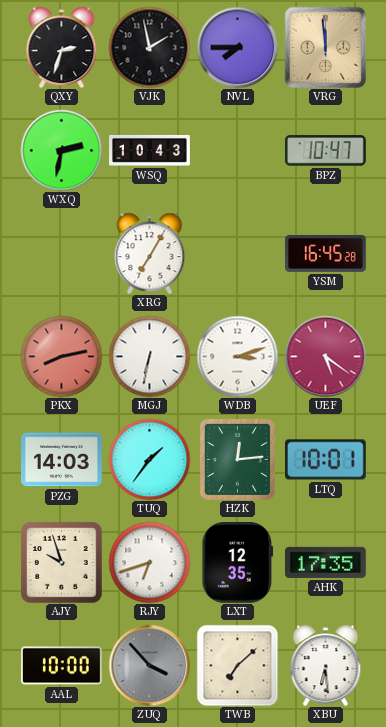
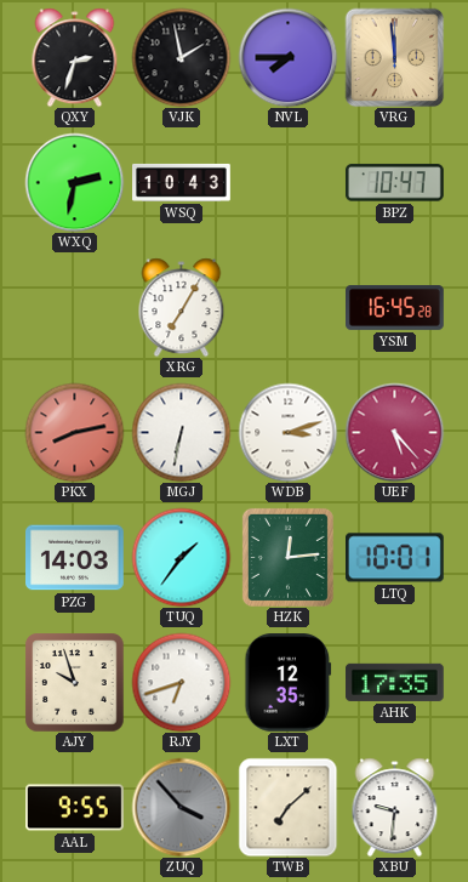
UEF: 5:21 -> 5:23 (394, 432)
AAL: 10:00 -> 9:55 (75, 808)
XBU: 6:29 -> 9:31 (395, 807)
